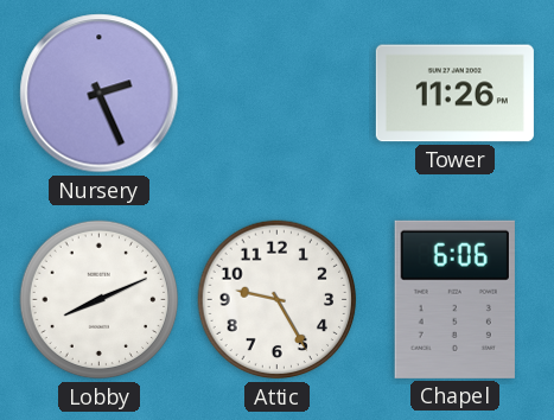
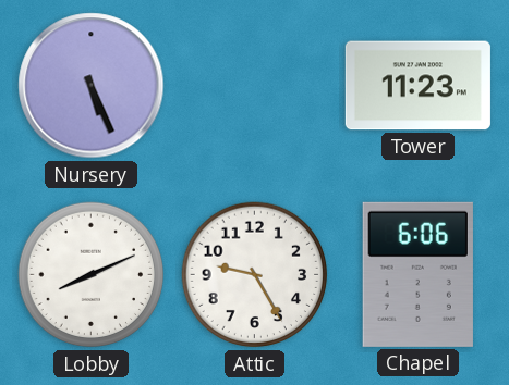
Nursery: 2:26 -> 5:26 (92, 86)
Tower: 11:26 -> 11:23 (417, 86)
